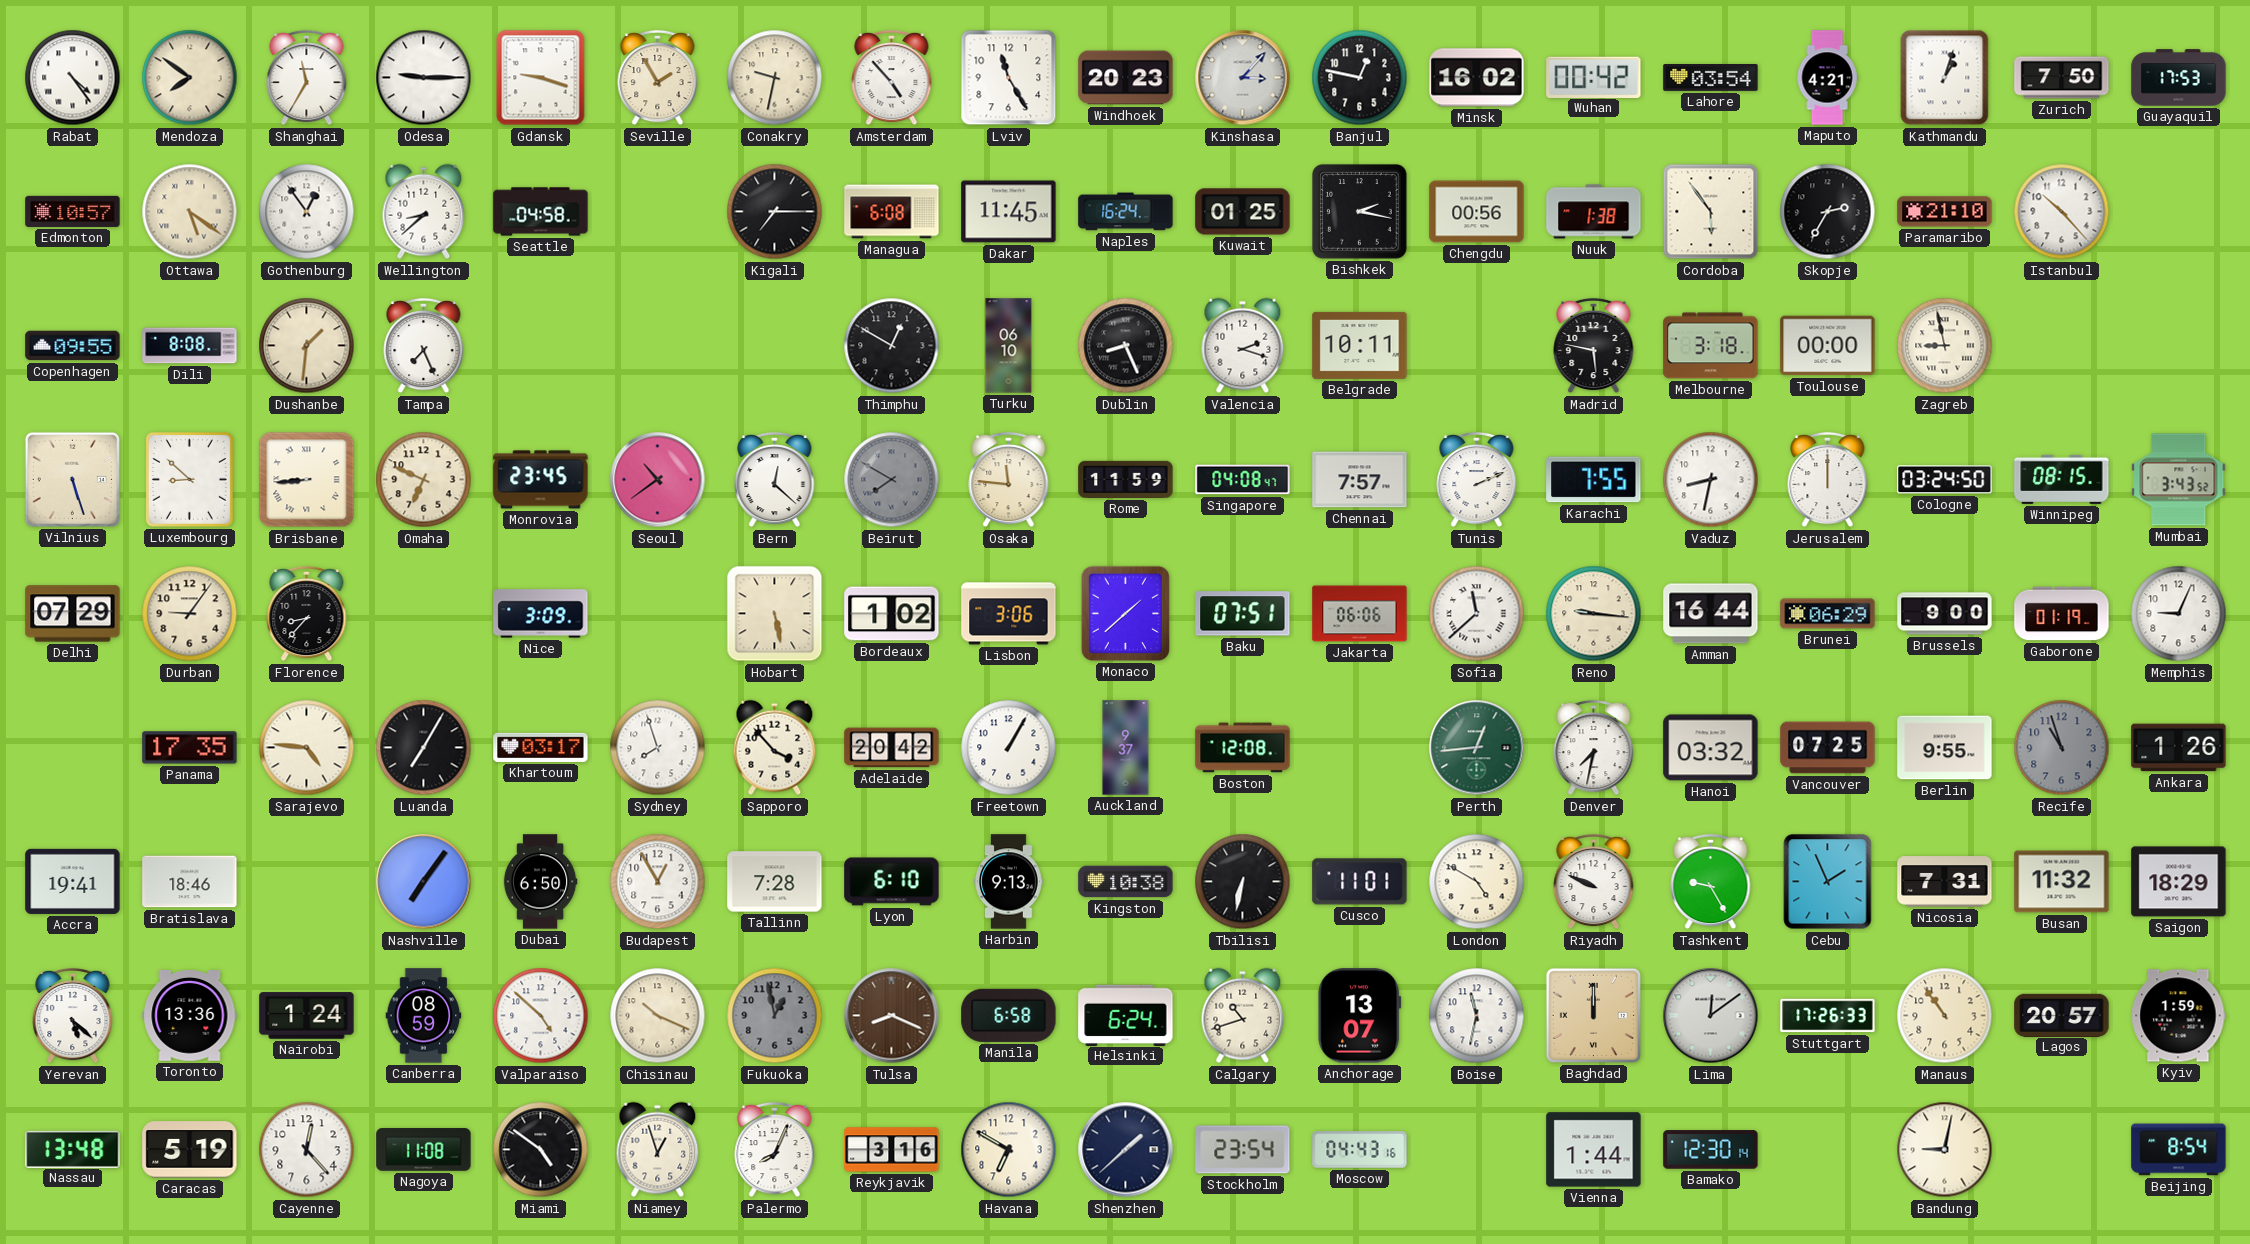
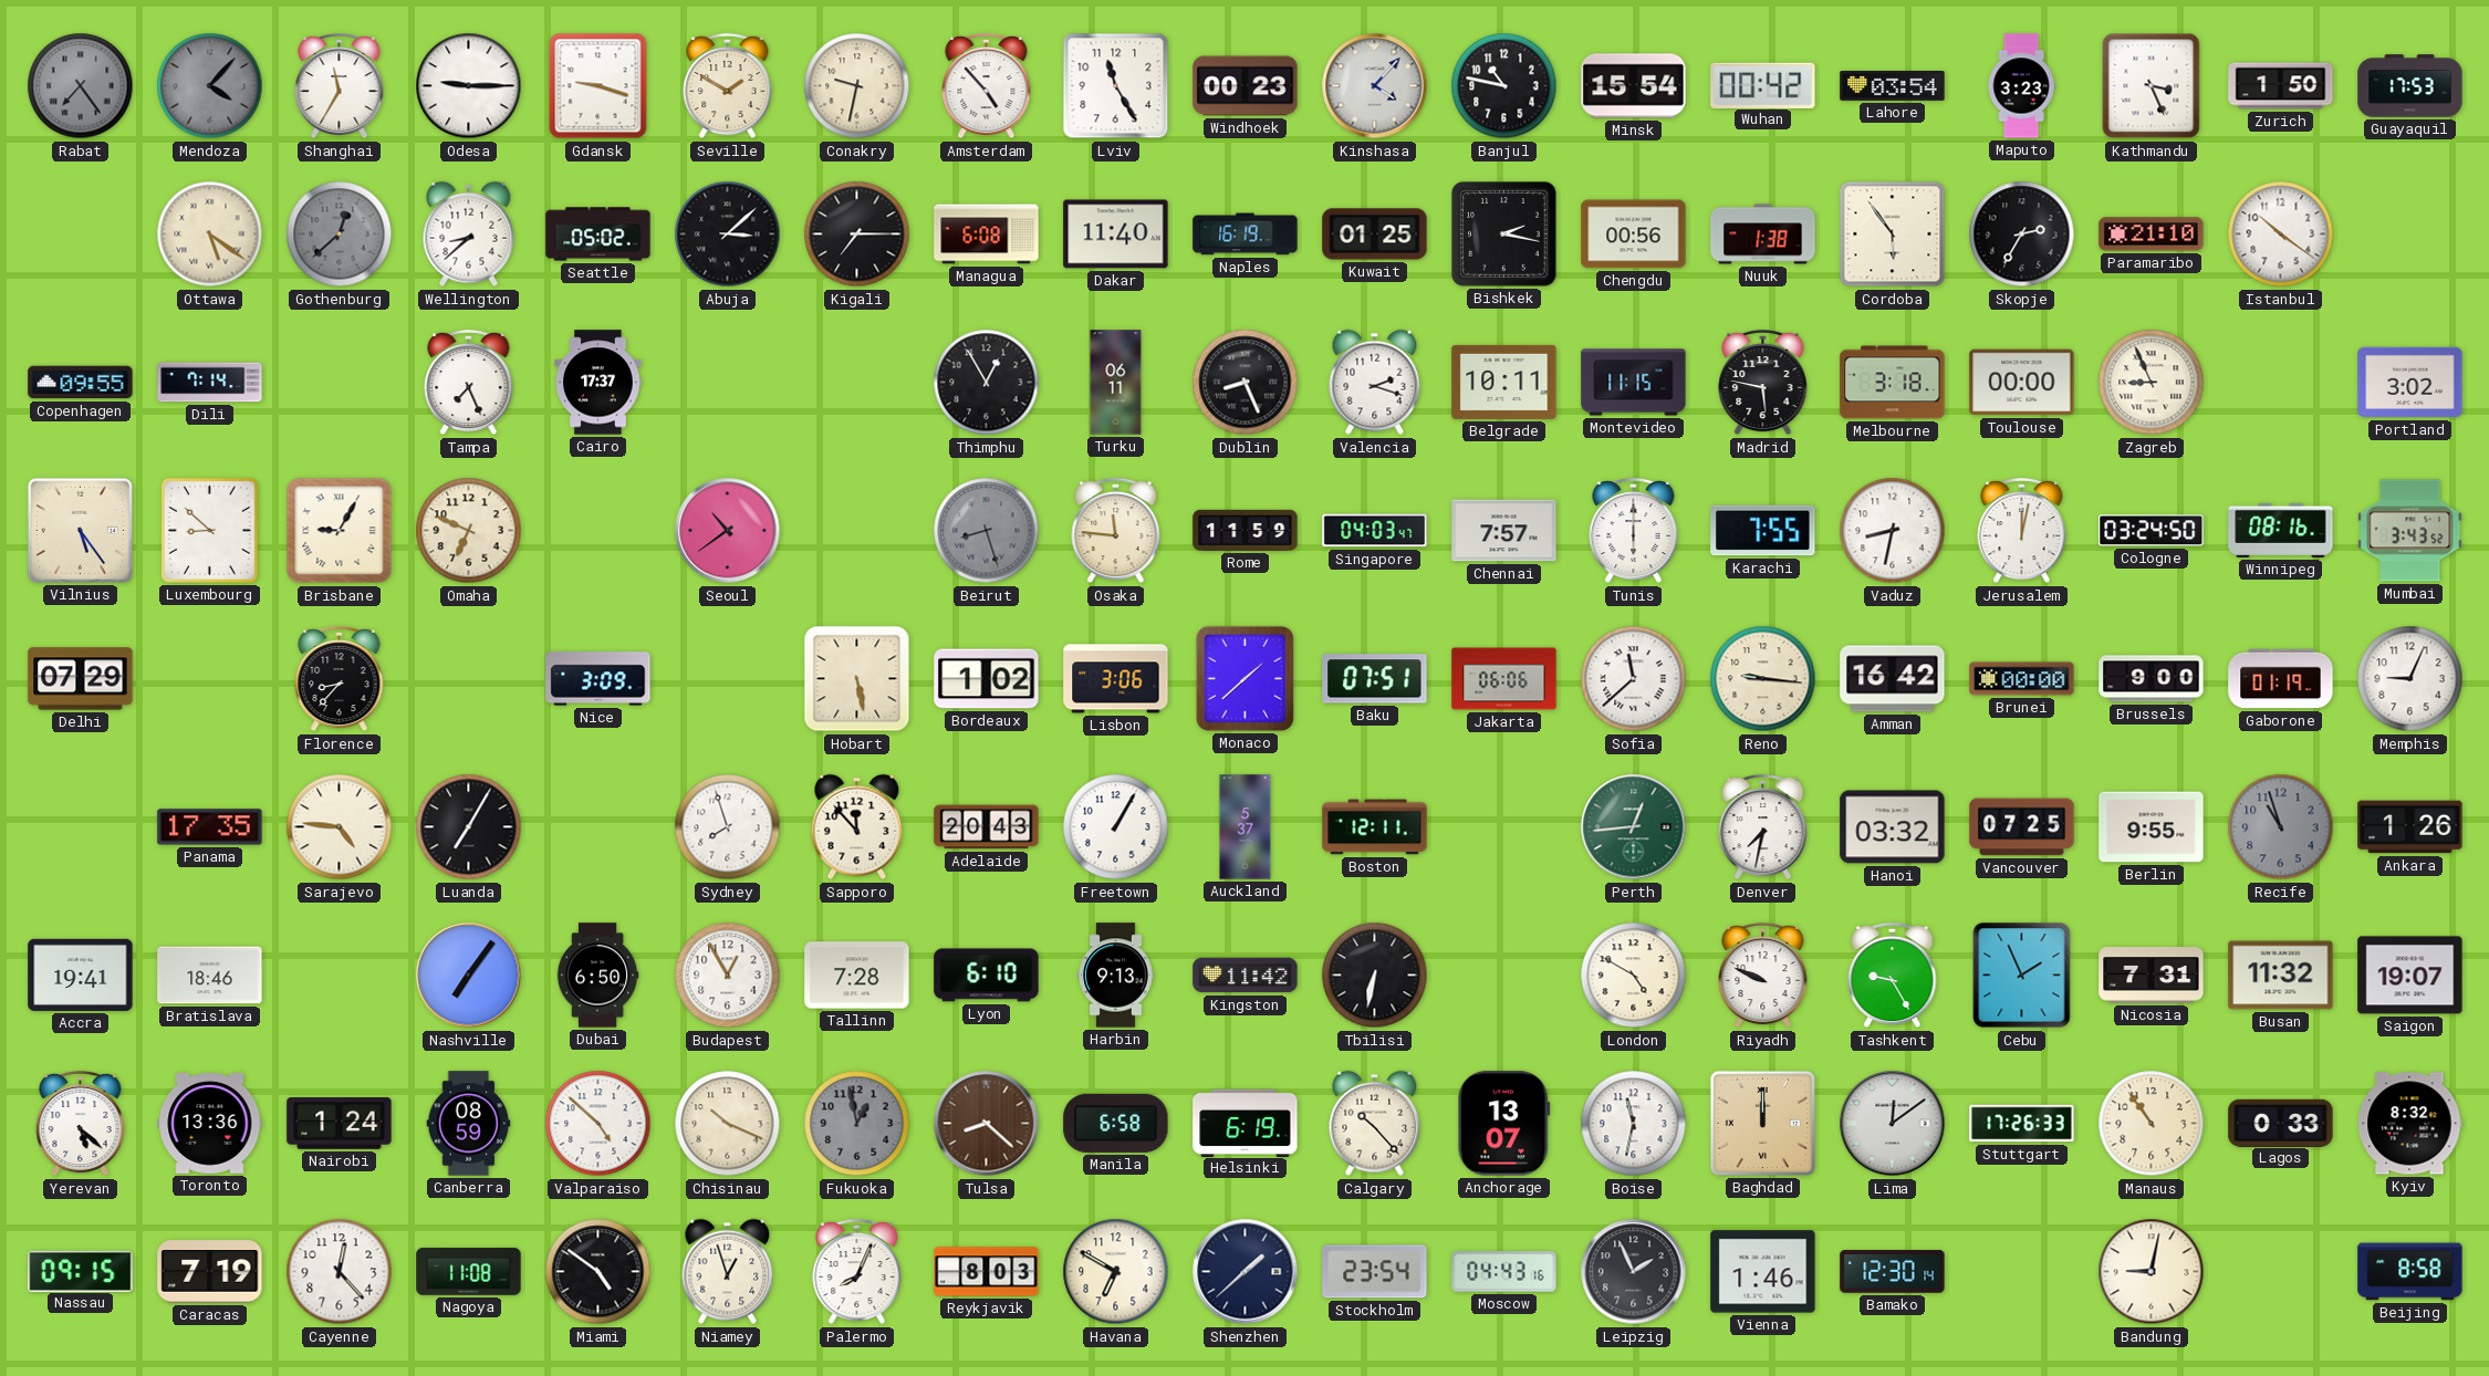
Rabat: 4:24 -> 7:24 (81, 86)
Rabat dial: white -> grey (81, 86)
Mendoza: 7:51 -> 4:07 (210, 86)
Mendoza dial: cream -> grey (210, 86)
Seville: 1:55 -> 1:50 (728, 86)
Windhoek: 20:23 -> 00:23 (1246, 86)
Kinshasa: 3:07 -> 4:07 (1375, 86)
Banjul: 12:47 -> 10:47 (1504, 86)
Minsk: 16:02 -> 15:54 (1634, 86)
Maputo: 4:21 -> 3:23 (2021, 86)
Kathmandu: 1:03 -> 3:26 (2152, 86)
Zurich: 7:50 -> 1:50 (2281, 86)
Edmonton: 10:57 -> none (73, 211)
Gothenburg: 12:54 -> 12:38 (340, 234)
Gothenburg dial: white -> grey (340, 234)
Seattle: 04:58 -> 05:02 (598, 234)
Abuja: none -> 3:08 (728, 234)
Dakar: 11:45 -> 11:40 (1116, 234)
Naples: 16:24 -> 16:19 (1246, 234)
Istanbul: 10:23 -> 10:21 (2281, 234)
Dili: 8:08 -> 7:14 (210, 383)
Dushanbe: 1:31 -> none (307, 346)
Cairo: none -> 17:37 (598, 383)
Thimphu: 12:50 -> 12:55 (987, 383)
Turku: 06:10 -> 06:11 (1116, 383)
Montevideo: none -> 11:15 (1634, 383)
Zagreb: 8:58 -> 8:56 (2152, 383)
Portland: none -> 3:02 (2410, 383)
Vilnius: 5:27 -> 5:24 (80, 530)
Brisbane: 8:44 -> 9:05 (340, 531)
Monrovia: 23:45 -> none (541, 480)
Bern: 12:22 -> none (775, 480)
Beirut: 7:50 -> 8:27 (987, 531)
Singapore: 04:08 -> 04:03 (1375, 531)
Tunis: 2:11 -> 6:00 (1634, 531)
Jerusalem: 12:00 -> 12:02 (2022, 531)
Winnipeg: 08:15 -> 08:16 (2281, 530)
Durban: 9:06 -> none (190, 614)
Amman: 16:44 -> 16:42 (1893, 679)
Brunei: 06:29 -> 00:00 (2022, 679)
Khartoum: 03:17 -> none (541, 747)
Sapporo: 3:53 -> 11:53 (857, 827)
Adelaide: 20:42 -> 20:43 (987, 827)
Auckland: 9:37 -> 5:37 (1246, 827)
Boston: 12:08 -> 12:11 (1375, 827)
Kingston: 10:38 -> 11:42 (1246, 976)
Cusco: 11:01 -> none (1360, 882)
Saigon: 18:29 -> 19:07 (2410, 976)
Tulsa: 8:19 -> 8:22 (987, 1124)
Helsinki: 6:24 -> 6:19 (1246, 1123)
Calgary: 10:42 -> 10:23 (1375, 1124)
Lagos: 20:57 -> 0:33 (2281, 1123)
Kyiv: 1:59 -> 8:32 (2409, 1124)
Nassau: 13:48 -> 09:15 (81, 1271)
Caracas: 5:19 -> 7:19 (210, 1272)
Reykjavik: 3:16 -> 8:03 (987, 1272)
Leipzig: none -> 1:56 (1634, 1272)
Vienna: 1:44 -> 1:46 (1763, 1272)
Beijing: 8:54 -> 8:58 (2410, 1272)
